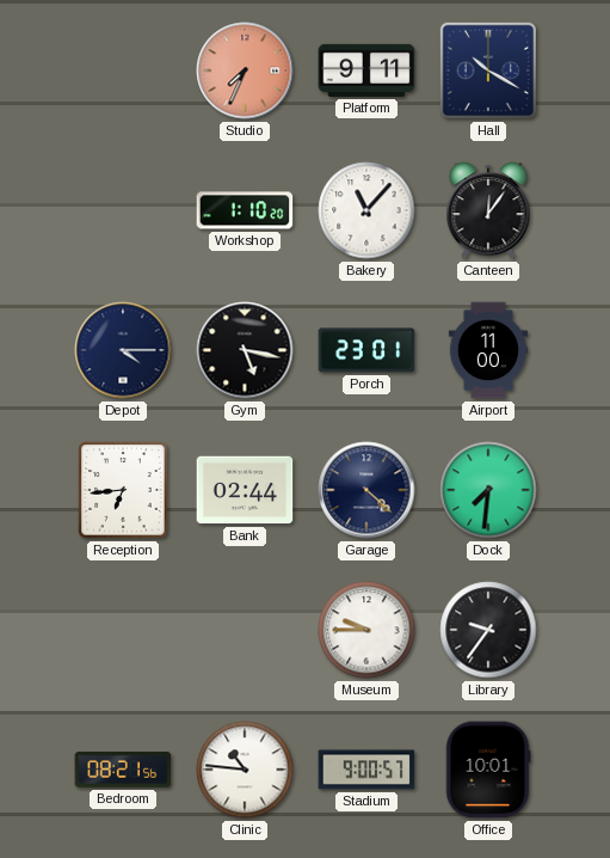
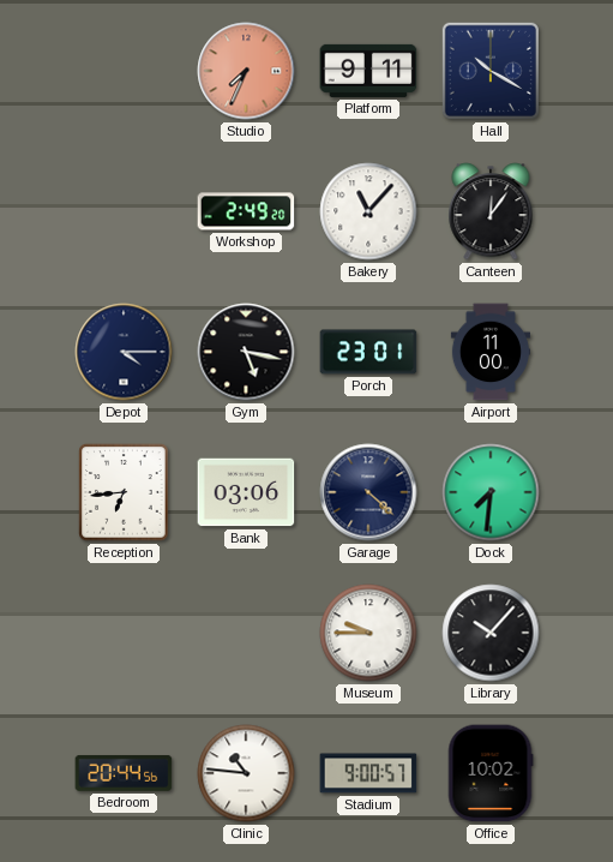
Workshop: 1:10 -> 2:49 (246, 211)
Bank: 02:44 -> 03:06 (246, 492)
Library: 9:36 -> 10:07 (491, 633)
Bedroom: 08:21 -> 20:44 (124, 773)
Office: 10:01 -> 10:02 (491, 773)
